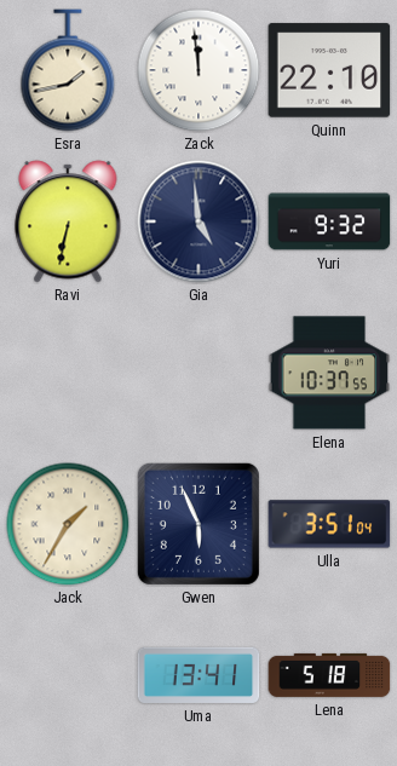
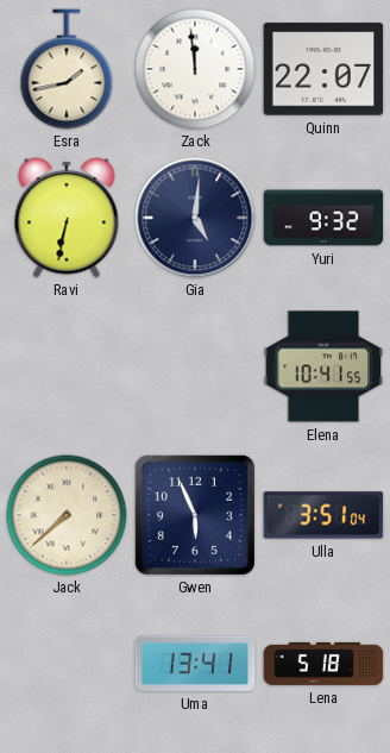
Quinn: 22:10 -> 22:07 (323, 69)
Gia: 4:59 -> 5:01 (195, 218)
Elena: 10:37 -> 10:41 (323, 366)
Jack: 1:35 -> 7:38 (67, 515)
